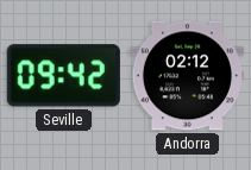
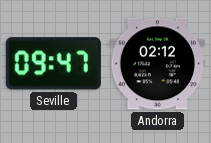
Seville: 09:42 -> 09:47 (53, 64)
